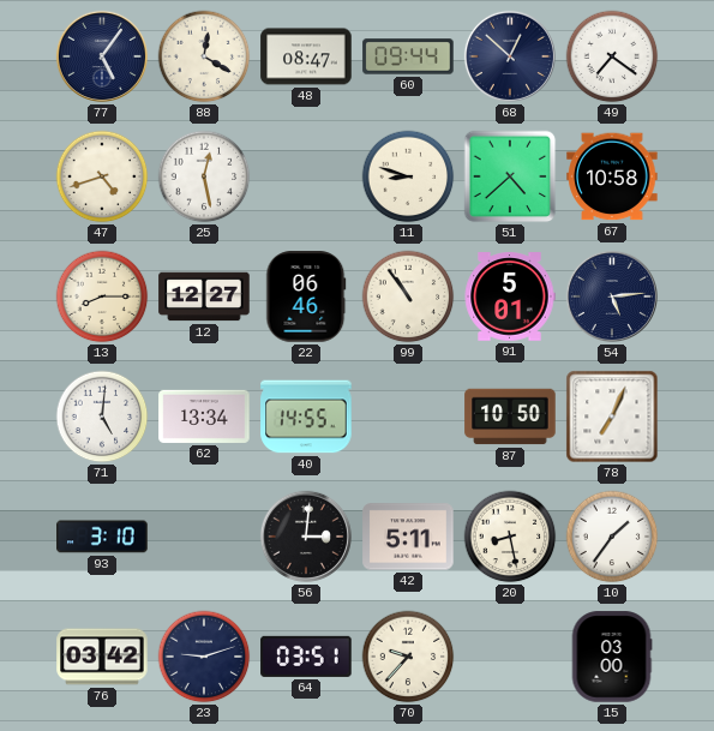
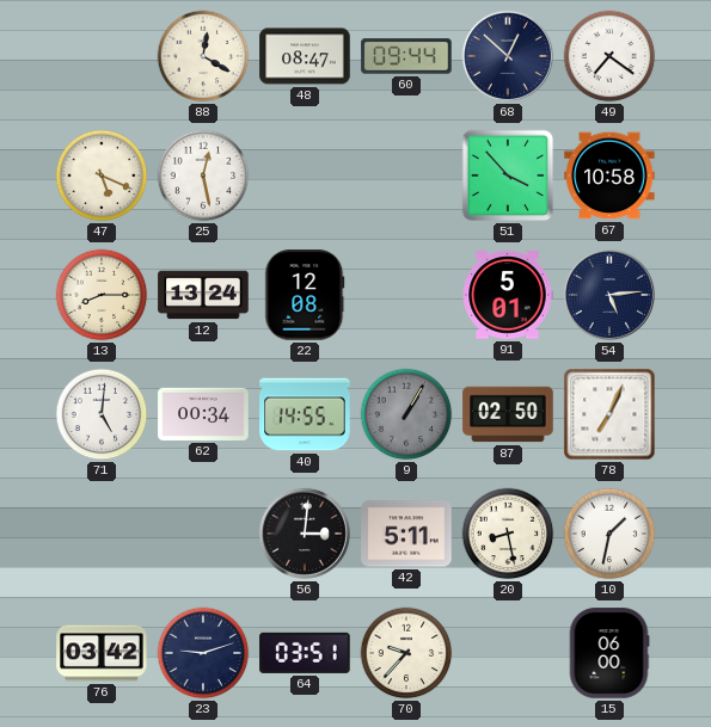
77: 5:06 -> none (102, 56)
47: 4:42 -> 5:19 (102, 175)
11: 8:48 -> none (408, 176)
51: 4:38 -> 3:53 (508, 175)
12: 12:27 -> 13:24 (203, 295)
22: 06:46 -> 12:08 (305, 295)
99: 10:54 -> none (408, 296)
62: 13:34 -> 00:34 (203, 414)
9: none -> 1:05 (406, 414)
87: 10:50 -> 02:50 (508, 414)
93: 3:10 -> none (102, 537)
10: 1:36 -> 1:32 (609, 534)
15: 03:00 -> 06:00 (609, 653)
